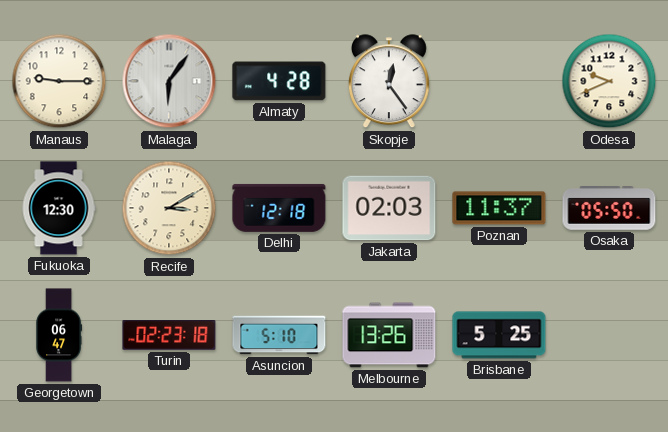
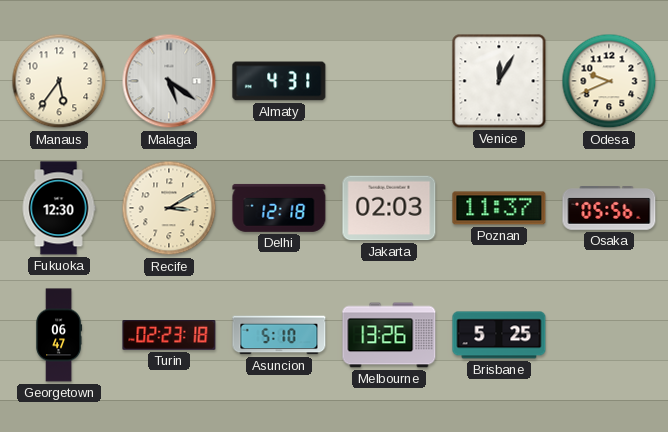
Manaus: 9:15 -> 5:36 (59, 81)
Malaga: 6:06 -> 5:21 (169, 81)
Almaty: 4:28 -> 4:31 (279, 81)
Skopje: 12:24 -> none (389, 82)
Venice: none -> 12:05 (499, 81)
Osaka: 05:50 -> 05:56 (609, 208)
